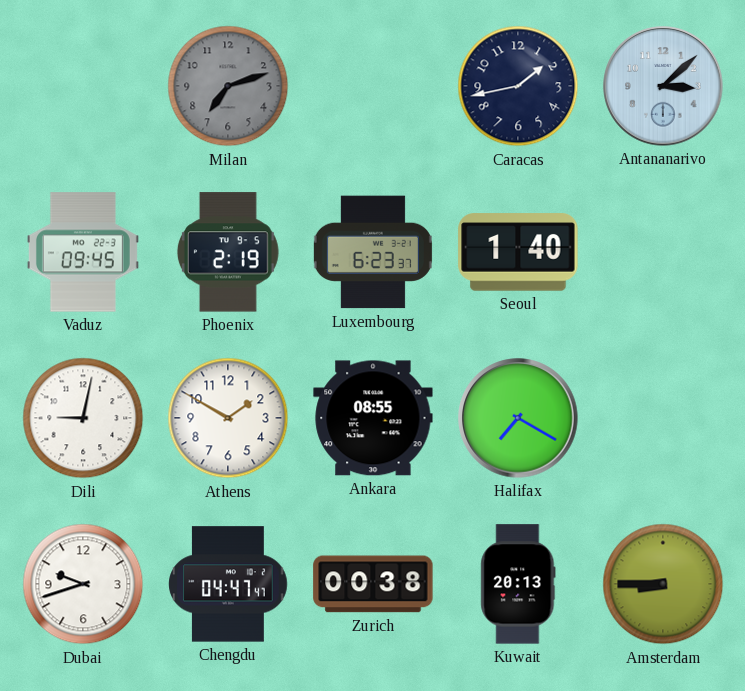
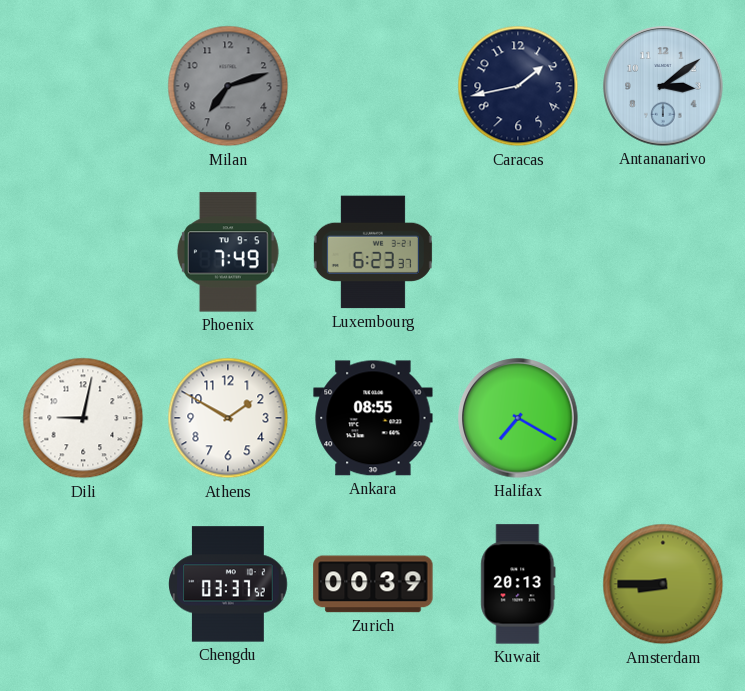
Antananarivo: 3:08 -> 3:09 (663, 86)
Vaduz: 09:45 -> none (83, 252)
Phoenix: 2:19 -> 7:49 (228, 252)
Seoul: 1:40 -> none (518, 252)
Dubai: 9:42 -> none (83, 584)
Chengdu: 04:47 -> 03:37 (228, 584)
Zurich: 00:38 -> 00:39 (373, 584)
